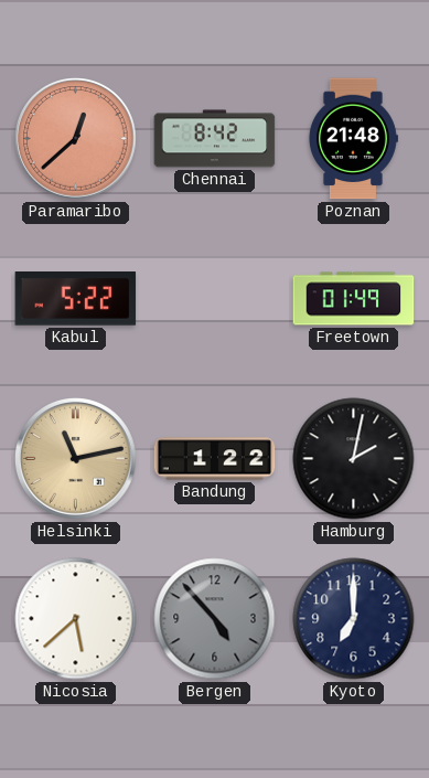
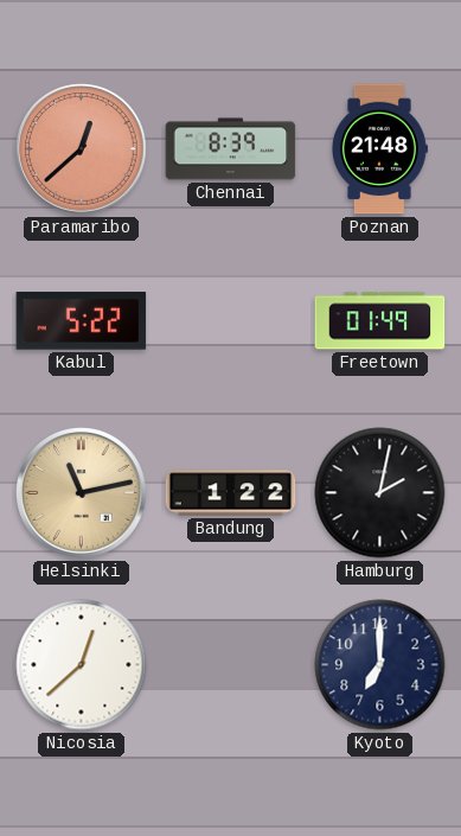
Chennai: 8:42 -> 8:39 (231, 149)
Nicosia: 5:38 -> 12:38 (82, 665)
Bergen: 4:53 -> none (215, 619)
